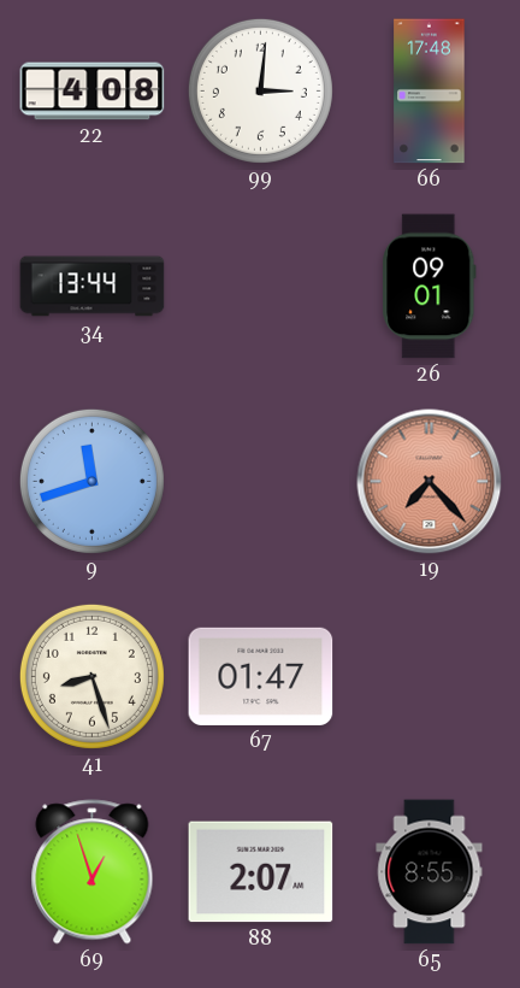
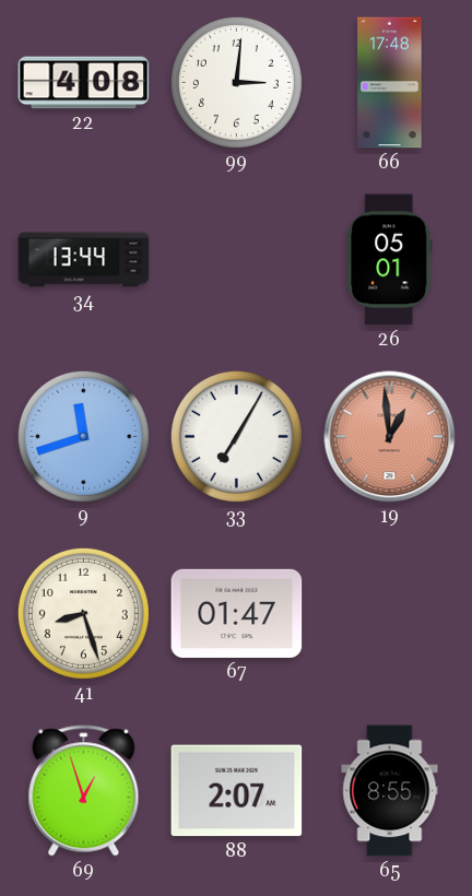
26: 09:01 -> 05:01 (390, 260)
33: none -> 7:05 (236, 436)
19: 7:23 -> 12:59 (390, 437)
